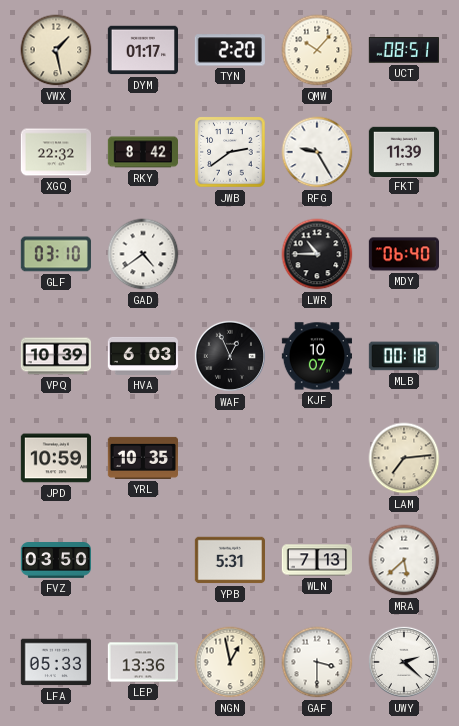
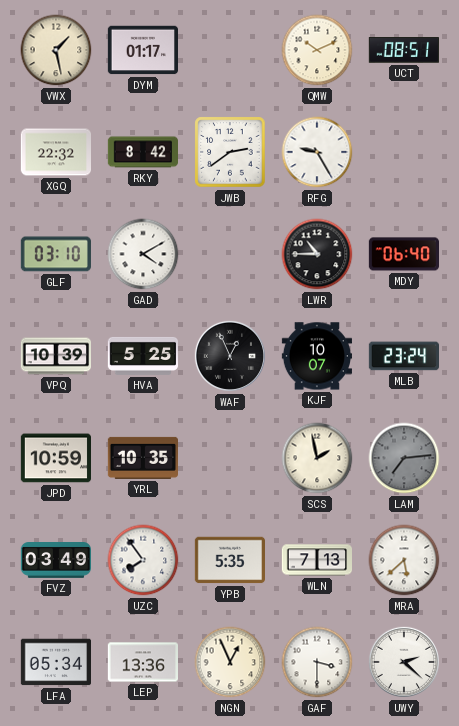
TYN: 2:20 -> none (230, 50)
QMW: 10:07 -> 10:11 (317, 50)
FKT: 11:39 -> none (403, 151)
GAD: 4:39 -> 4:10 (143, 254)
HVA: 6:03 -> 5:25 (143, 356)
MLB: 00:18 -> 23:24 (403, 356)
SCS: none -> 1:58 (317, 458)
LAM dial: cream -> grey (404, 458)
FVZ: 03:50 -> 03:49 (56, 561)
UZC: none -> 7:54 (143, 560)
YPB: 5:31 -> 5:35 (229, 560)
LFA: 05:33 -> 05:34 (55, 662)
NGN: 12:58 -> 12:56 (230, 662)
